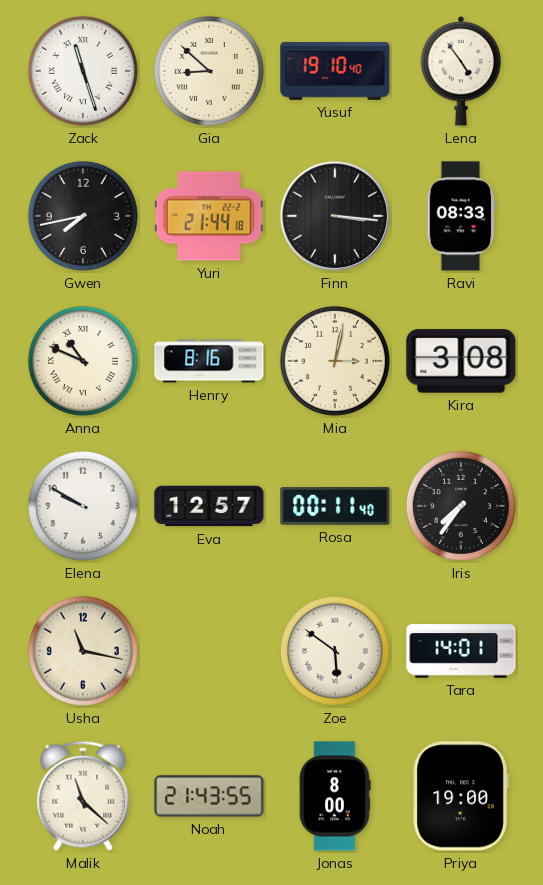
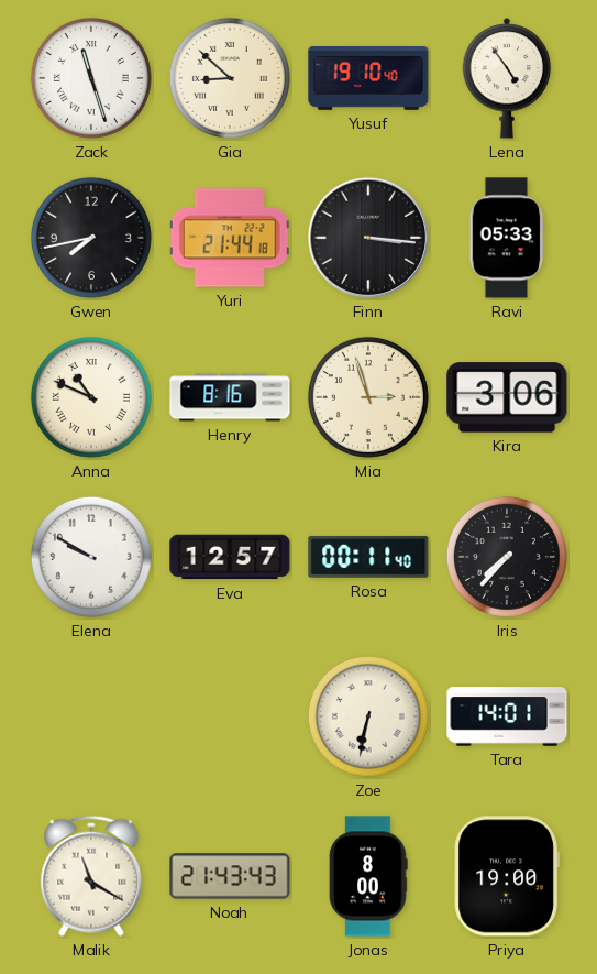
Ravi: 08:33 -> 05:33 (507, 238)
Mia: 3:02 -> 2:57 (368, 397)
Kira: 3:08 -> 3:06 (507, 397)
Iris: 7:36 -> 7:37 (507, 557)
Usha: 11:17 -> none (83, 651)
Zoe: 5:51 -> 6:32 (368, 716)
Malik: 11:22 -> 11:20 (91, 876)
Noah: 21:43:55 -> 21:43:43 (230, 876)
